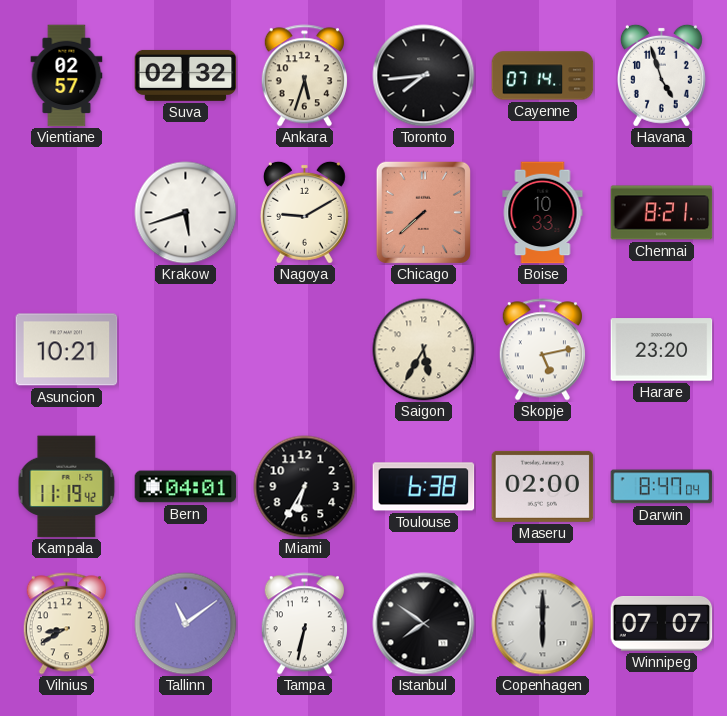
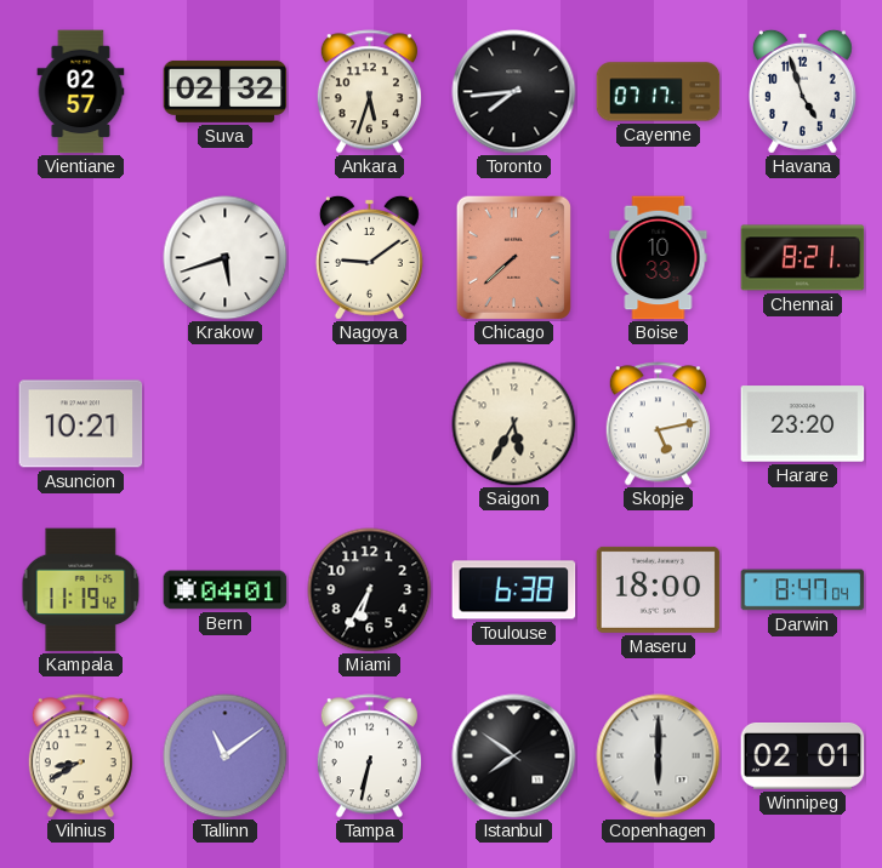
Cayenne: 07:14 -> 07:17 (659, 92)
Nagoya: 9:10 -> 9:09 (369, 257)
Maseru: 02:00 -> 18:00 (659, 589)
Winnipeg: 07:07 -> 02:01 (803, 756)
